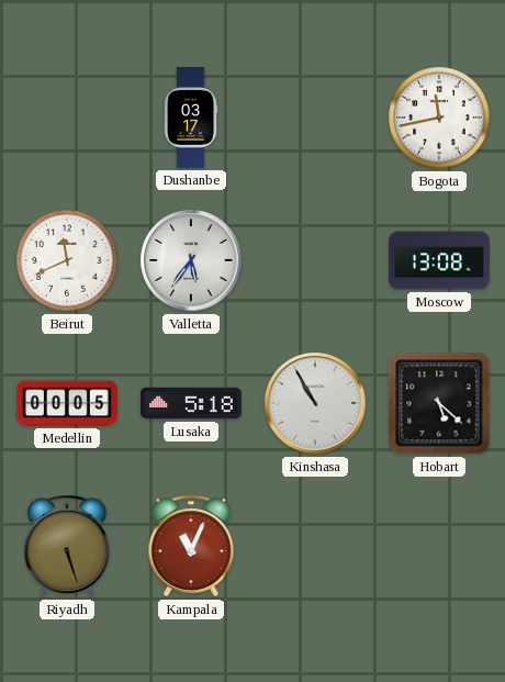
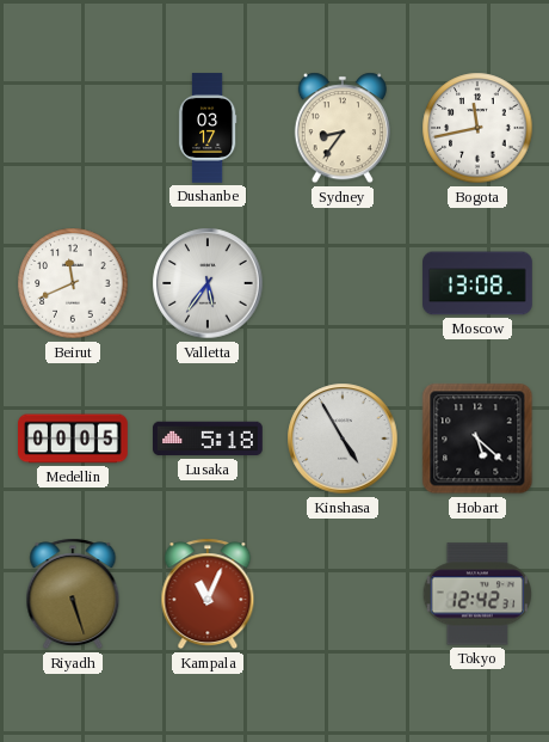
Sydney: none -> 8:36 (343, 128)
Kinshasa: 10:55 -> 4:55 (343, 439)
Tokyo: none -> 12:42 (476, 594)
